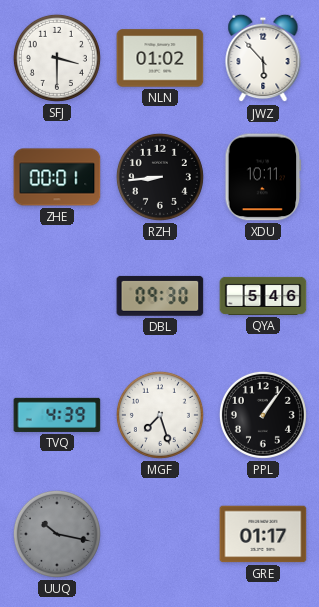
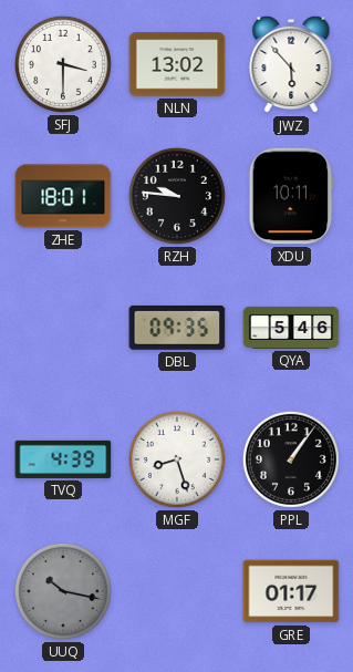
NLN: 01:02 -> 13:02 (177, 64)
ZHE: 00:01 -> 18:01 (63, 196)
RZH: 8:44 -> 9:46 (177, 196)
DBL: 09:30 -> 09:35 (177, 328)
MGF: 7:27 -> 8:27 (177, 459)
